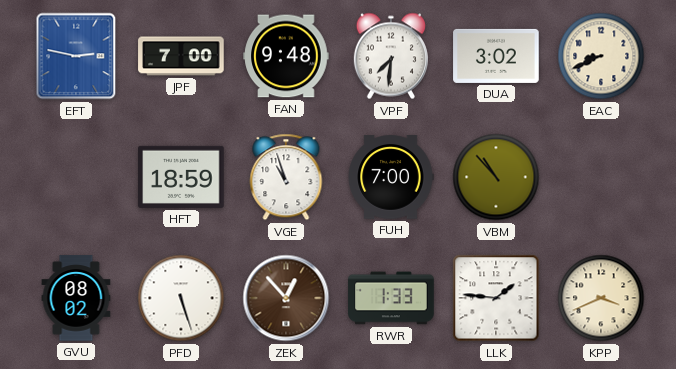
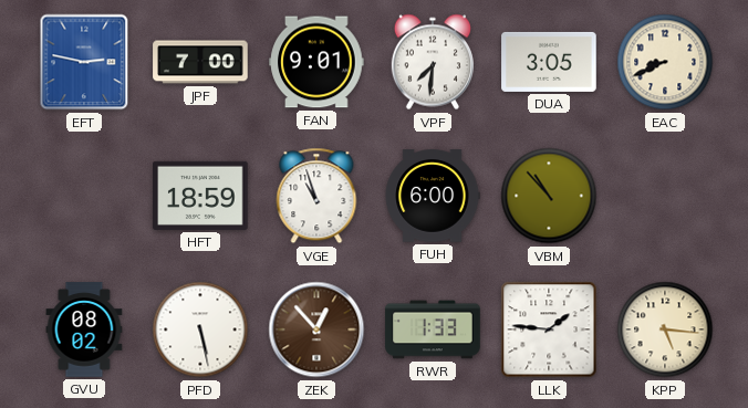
FAN: 9:48 -> 9:01 (316, 62)
DUA: 3:02 -> 3:05 (549, 62)
FUH: 7:00 -> 6:00 (433, 196)
PFD: 5:27 -> 5:28 (200, 329)
KPP: 3:41 -> 5:16 (665, 329)
